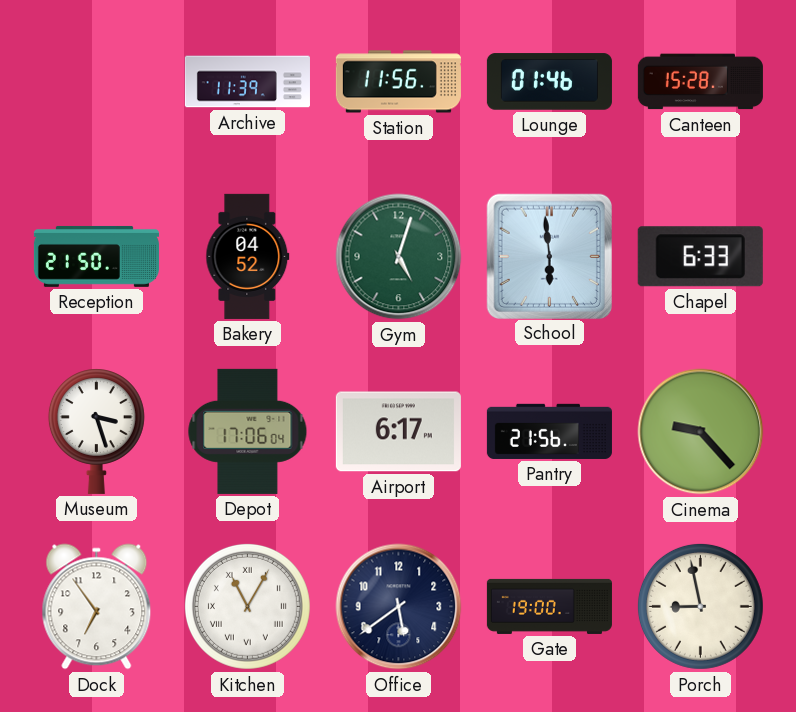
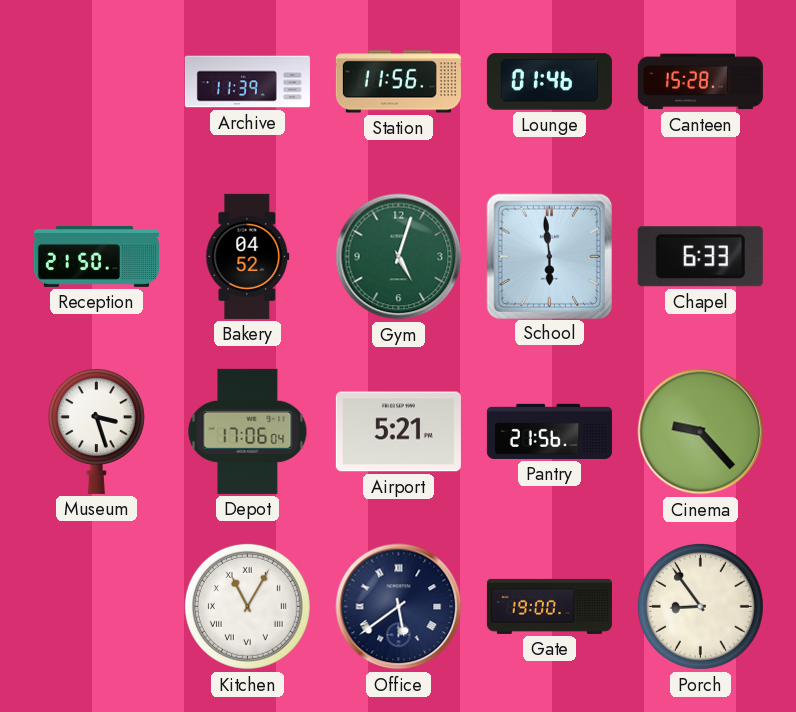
Airport: 6:17 -> 5:21 (398, 432)
Dock: 6:54 -> none (97, 607)
Office numerals: Arabic -> Roman (399, 607)
Porch: 8:58 -> 8:54 (700, 606)
